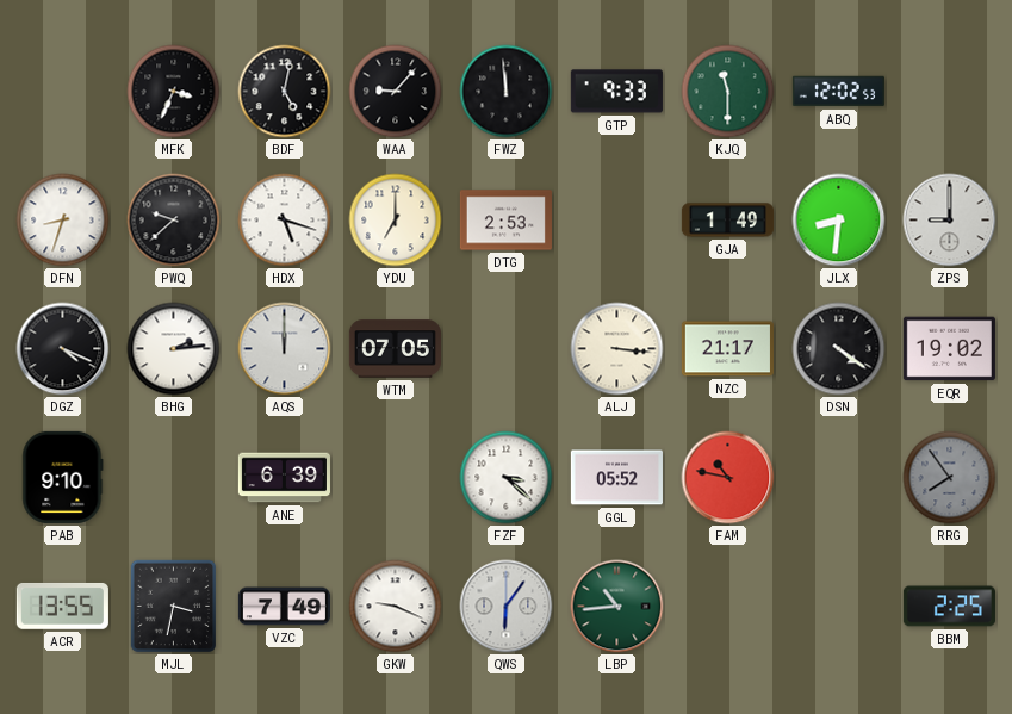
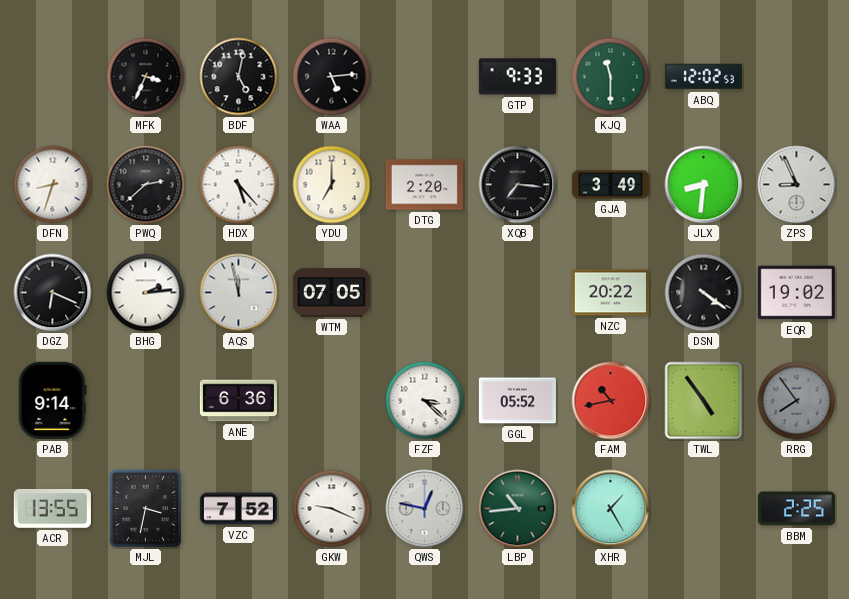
WAA: 9:07 -> 5:14 (332, 77)
FWZ: 11:59 -> none (507, 92)
PWQ: 9:38 -> 2:38 (146, 185)
HDX: 5:18 -> 5:23 (239, 185)
DTG: 2:53 -> 2:20 (424, 185)
XQB: none -> 7:16 (518, 185)
GJA: 1:49 -> 3:49 (610, 185)
ZPS: 9:00 -> 8:56 (797, 185)
DGZ: 4:19 -> 6:19 (53, 293)
AQS: 12:00 -> 11:58 (239, 293)
ALJ: 3:16 -> none (617, 349)
NZC: 21:17 -> 20:22 (610, 293)
PAB: 9:10 -> 9:14 (53, 400)
ANE: 6:39 -> 6:36 (238, 401)
FAM: 10:47 -> 10:43 (611, 401)
TWL: none -> 4:54 (704, 401)
VZC: 7:49 -> 7:52 (238, 509)
QWS: 6:06 -> 12:47 (425, 509)
XHR: none -> 1:25 (611, 509)
